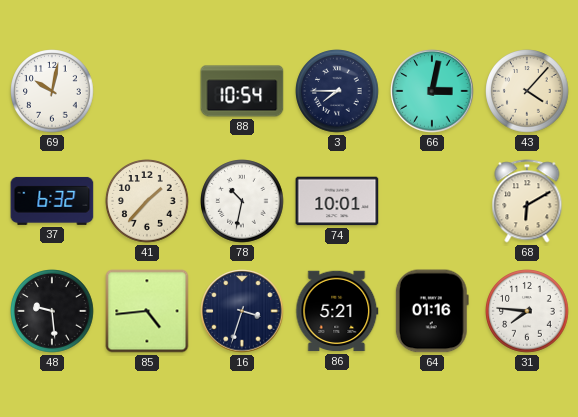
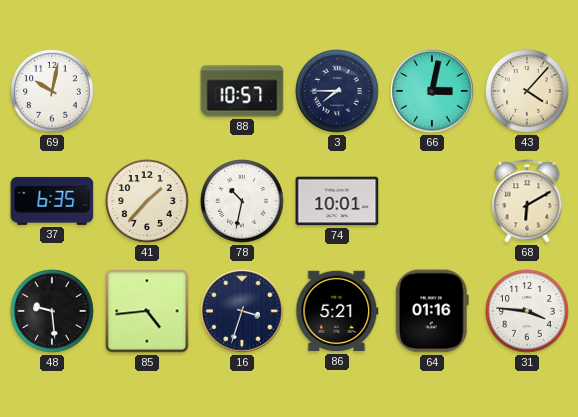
88: 10:54 -> 10:57 (242, 91)
37: 6:32 -> 6:35 (52, 201)
31: 7:46 -> 3:46 (527, 311)
